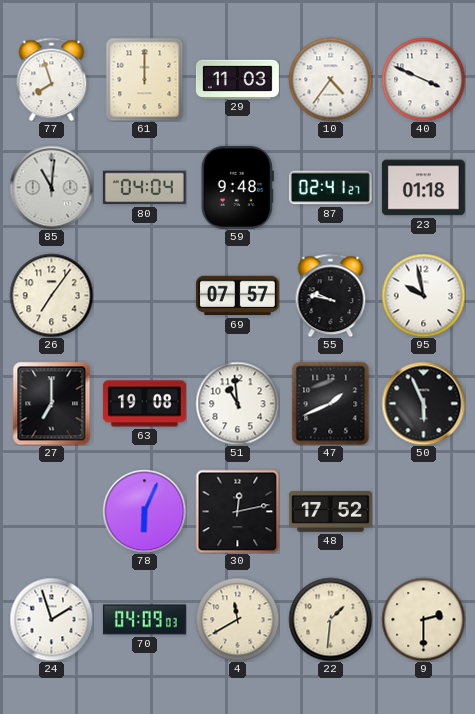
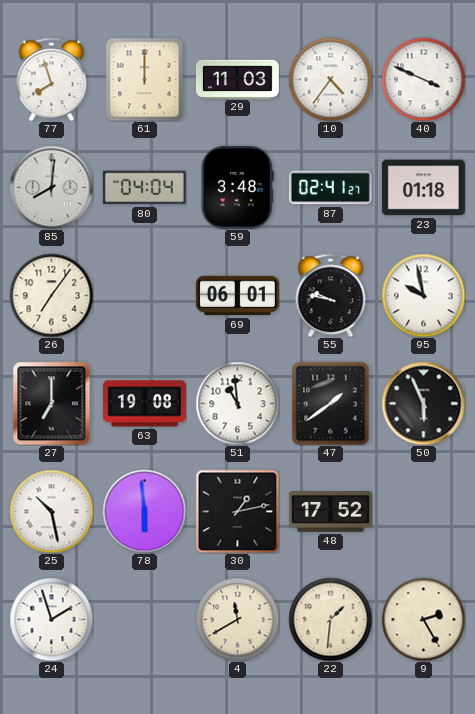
85: 11:01 -> 8:01 (51, 187)
59: 9:48 -> 3:48 (237, 187)
69: 07:57 -> 06:01 (237, 296)
47: 1:41 -> 1:39 (331, 403)
25: none -> 10:28 (51, 511)
78: 6:04 -> 5:59 (144, 511)
30: 12:13 -> 1:13 (237, 511)
70: 04:09 -> none (144, 620)
9: 2:30 -> 2:25 (423, 619)
